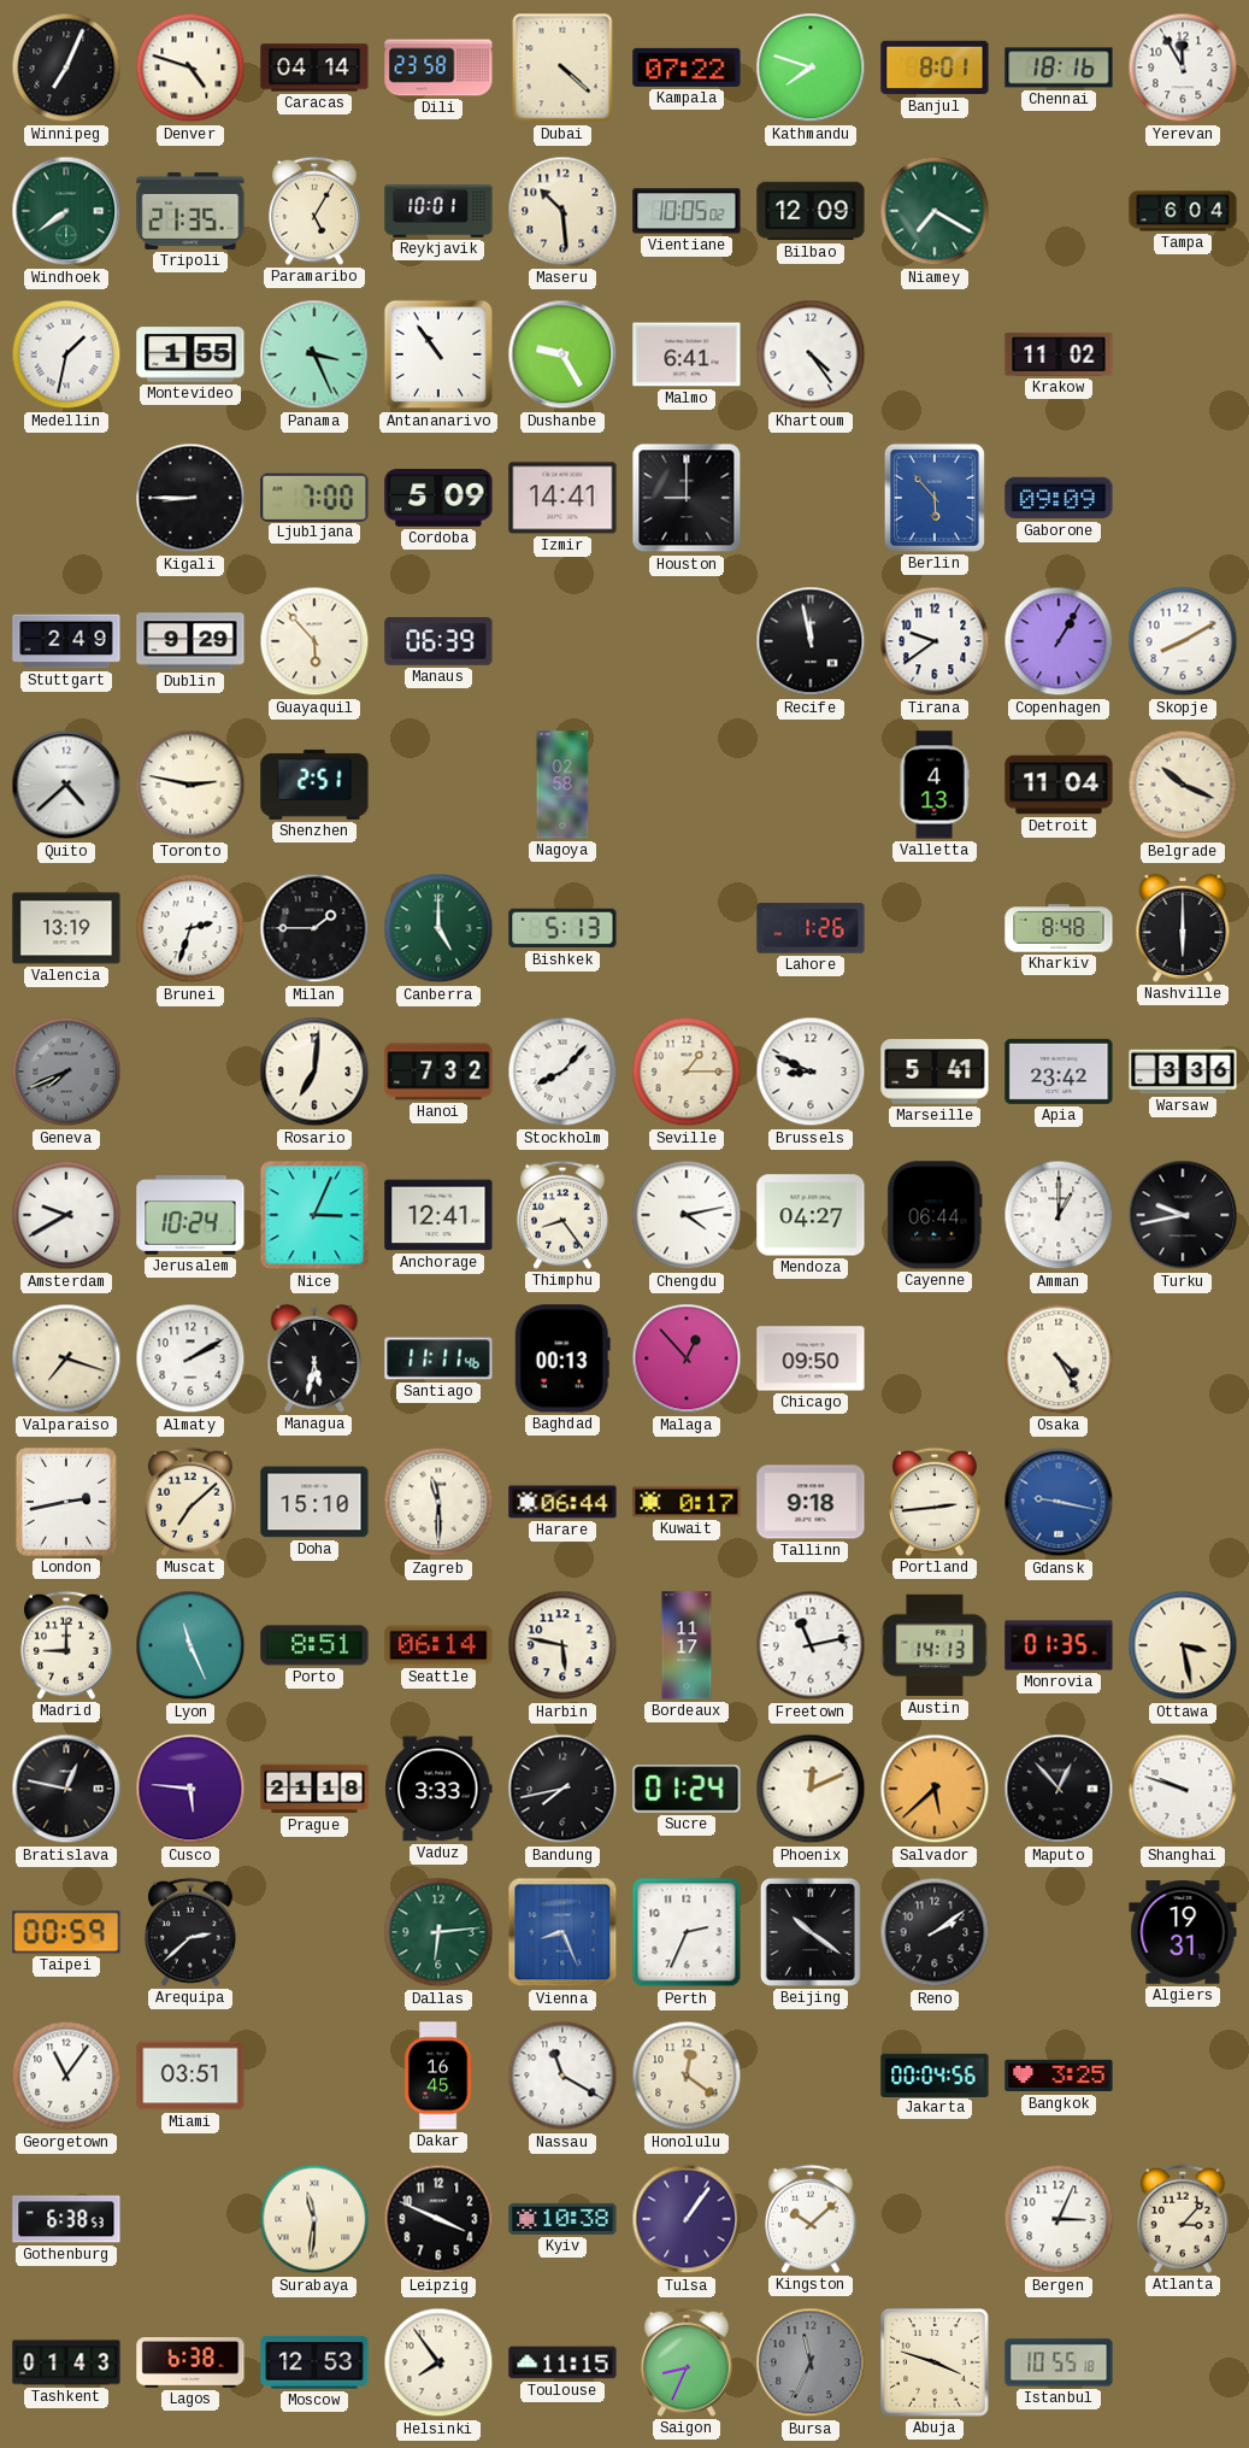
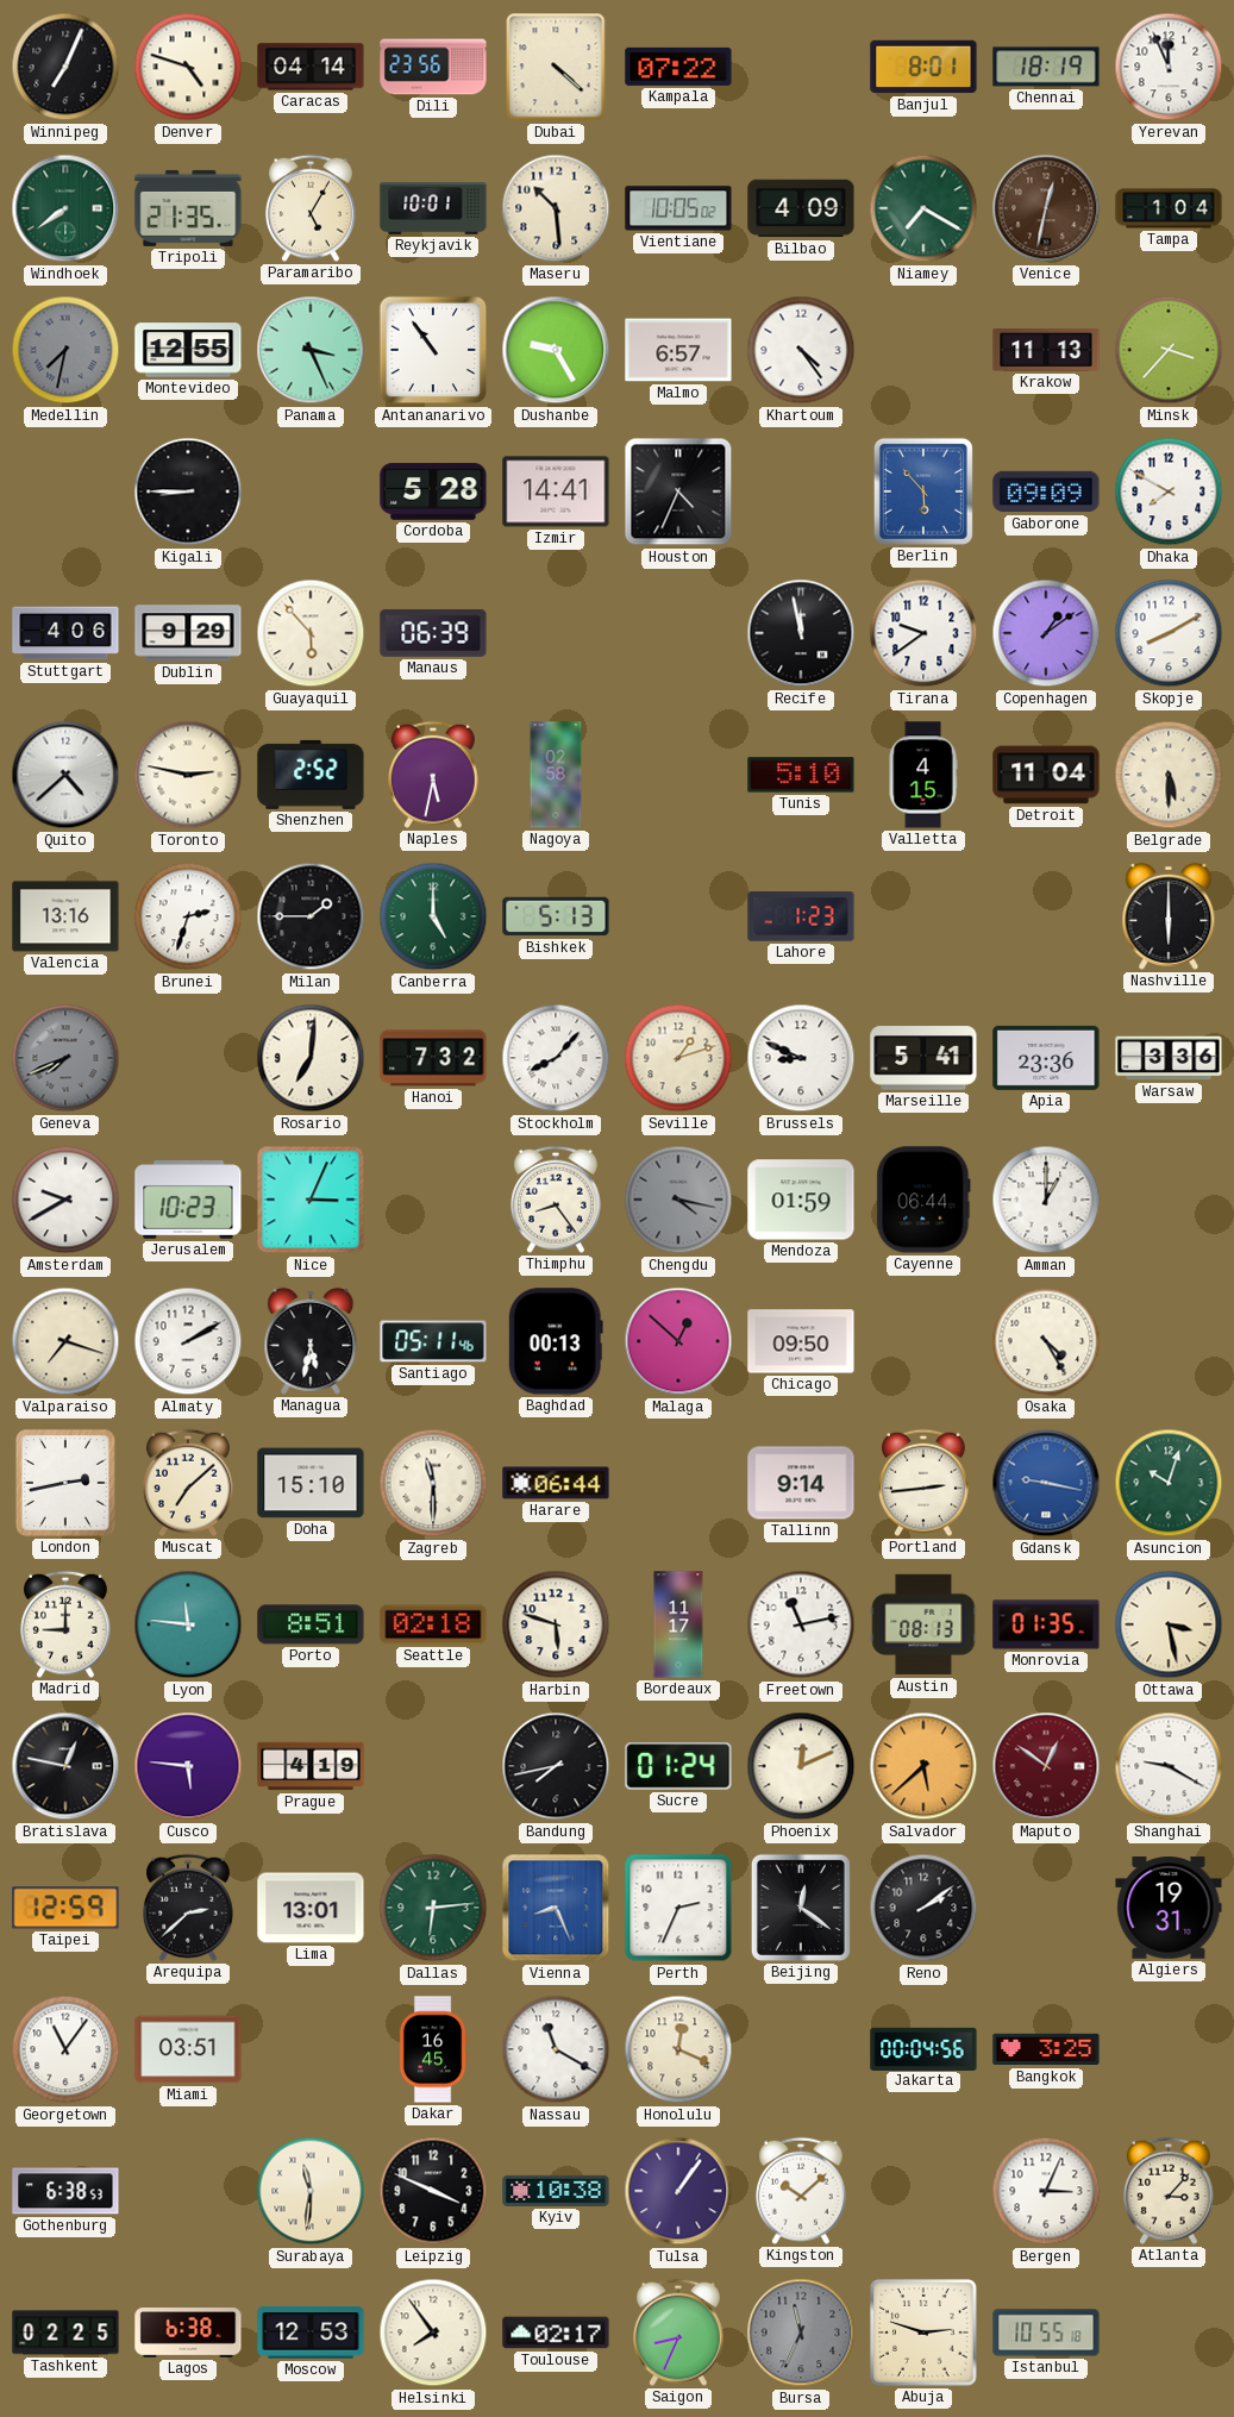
Dili: 23:58 -> 23:56 (433, 67)
Kathmandu: 7:48 -> none (811, 67)
Chennai: 18:16 -> 18:19 (1046, 67)
Yerevan: 11:55 -> 11:56 (1169, 67)
Bilbao: 12:09 -> 4:09 (801, 208)
Venice: none -> 12:32 (1046, 208)
Tampa: 6:04 -> 1:04 (1169, 208)
Medellin: 1:32 -> 7:32 (65, 350)
Medellin dial: white -> grey (65, 350)
Montevideo: 1:55 -> 12:55 (188, 350)
Malmo: 6:41 -> 6:57 (678, 350)
Krakow: 11:02 -> 11:13 (1046, 350)
Minsk: none -> 3:37 (1169, 350)
Ljubljana: 7:00 -> none (314, 497)
Cordoba: 5:09 -> 5:28 (433, 491)
Houston: 9:00 -> 4:34 (678, 491)
Dhaka: none -> 7:50 (1169, 491)
Stuttgart: 2:49 -> 4:06 (65, 633)
Copenhagen: 1:05 -> 1:09 (1046, 633)
Shenzhen: 2:51 -> 2:52 (311, 775)
Naples: none -> 5:32 (434, 775)
Tunis: none -> 5:10 (801, 775)
Valletta: 4:13 -> 4:15 (923, 775)
Belgrade: 10:19 -> 5:30 (1169, 775)
Valencia: 13:19 -> 13:16 (65, 916)
Lahore: 1:26 -> 1:23 (801, 916)
Kharkiv: 8:48 -> none (1059, 928)
Seville: 1:15 -> 1:12 (678, 1058)
Apia: 23:42 -> 23:36 (1046, 1058)
Jerusalem: 10:24 -> 10:23 (188, 1200)
Anchorage: 12:41 -> none (438, 1215)
Chengdu: 4:13 -> 4:17 (678, 1200)
Chengdu dial: white -> grey (678, 1200)
Mendoza: 04:27 -> 01:59 (801, 1200)
Turku: 9:43 -> none (1183, 1215)
Santiago: 11:11 -> 05:11 (433, 1341)
Malaga: 12:53 -> 12:52 (678, 1341)
Kuwait: 0:17 -> none (687, 1502)
Tallinn: 9:18 -> 9:14 (801, 1483)
Asuncion: none -> 10:03 (1169, 1483)
Lyon: 11:26 -> 11:46 (188, 1624)
Seattle: 06:14 -> 02:18 (433, 1624)
Harbin: 5:47 -> 5:48 (556, 1624)
Austin: 14:13 -> 08:13 (923, 1624)
Prague: 21:18 -> 4:19 (311, 1766)
Vaduz: 3:33 -> none (438, 1789)
Maputo: 12:53 -> 12:51 (1046, 1766)
Maputo dial: black -> burgundy (1046, 1766)
Shanghai: 9:48 -> 9:20 (1169, 1766)
Taipei: 00:59 -> 12:59 (65, 1908)
Lima: none -> 13:01 (311, 1908)
Beijing: 10:21 -> 12:21 (801, 1908)
Honolulu: 12:21 -> 12:19 (678, 2049)
Tashkent: 01:43 -> 02:25 (65, 2333)
Toulouse: 11:15 -> 02:17 (556, 2333)
Abuja: 3:48 -> 2:48 (925, 2334)
